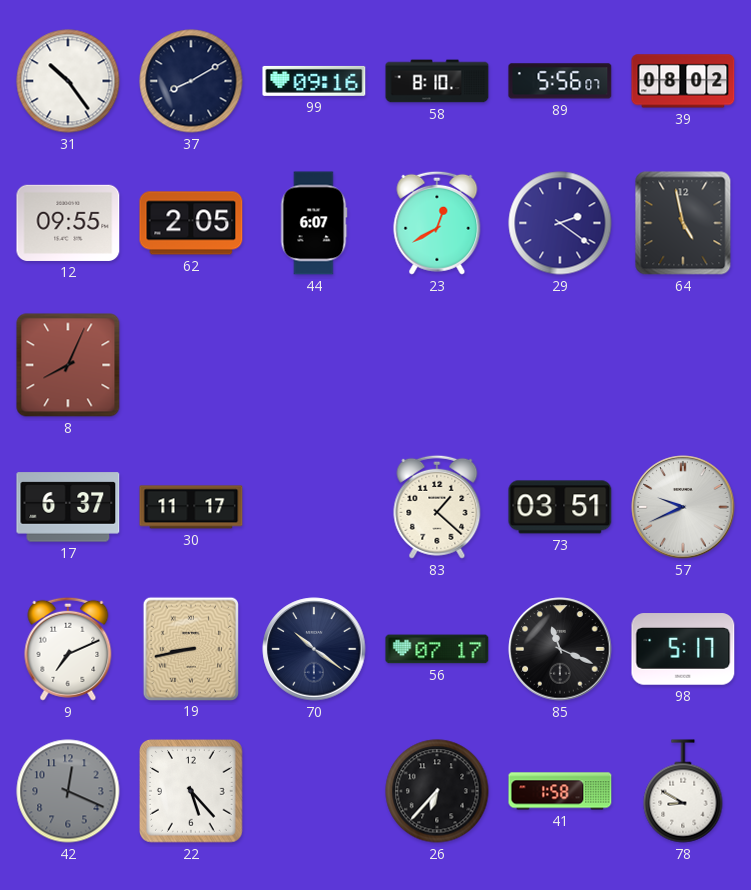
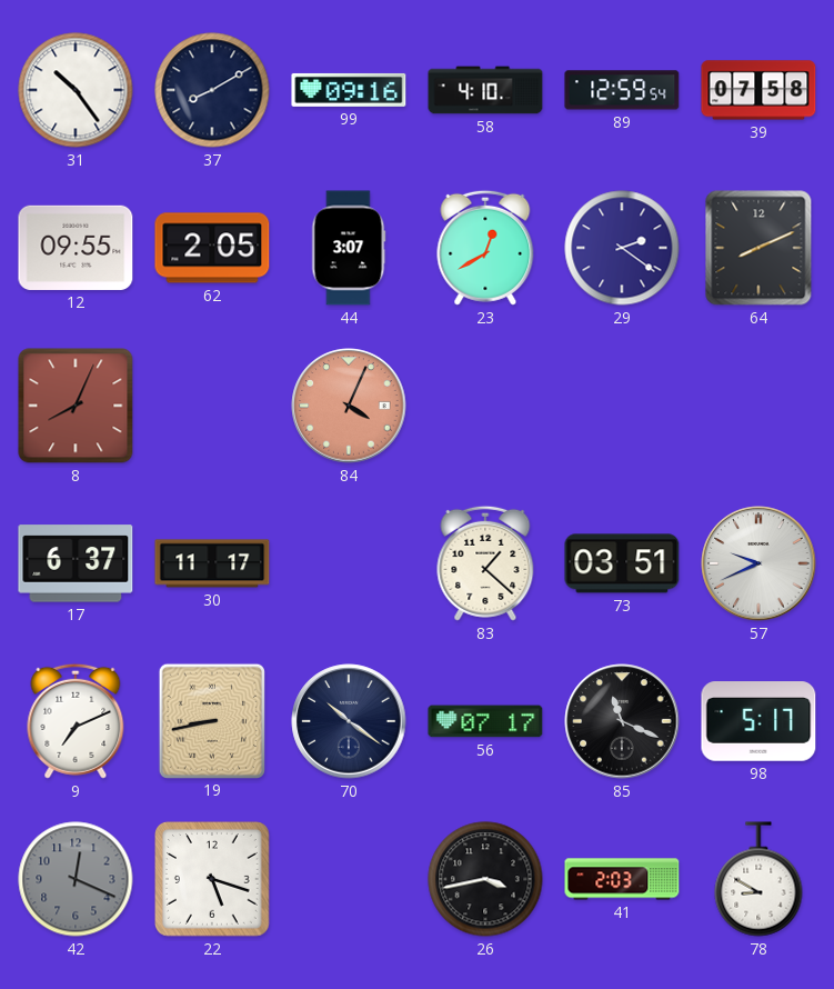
58: 8:10 -> 4:10 (485, 90)
89: 5:56 -> 12:59 (622, 90)
39: 08:02 -> 07:58 (758, 90)
44: 6:07 -> 3:07 (349, 248)
64: 4:58 -> 8:11 (758, 248)
84: none -> 4:04 (349, 406)
22: 5:23 -> 5:18 (213, 880)
26: 6:37 -> 3:43 (485, 879)
41: 1:58 -> 2:03 (622, 879)
